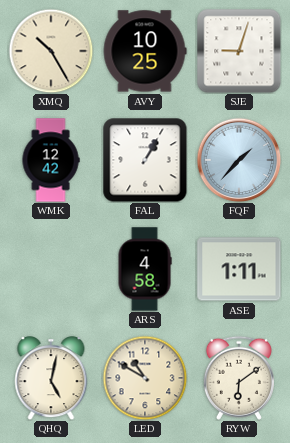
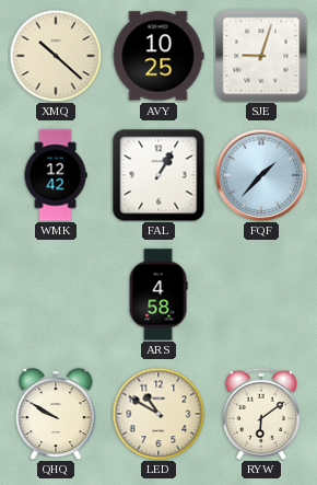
XMQ: 10:25 -> 10:22 (56, 56)
ASE: 1:11 -> none (239, 269)
QHQ: 5:02 -> 9:50 (56, 414)
